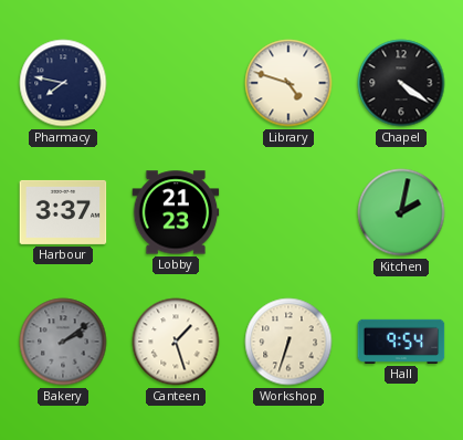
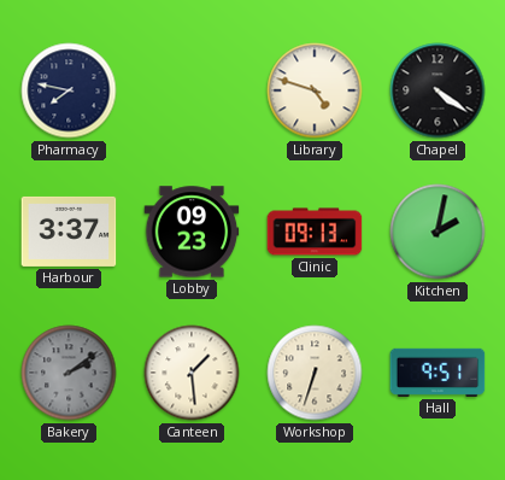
Lobby: 21:23 -> 09:23 (192, 232)
Clinic: none -> 09:13 (315, 232)
Canteen: 1:27 -> 1:29 (192, 373)
Hall: 9:54 -> 9:51 (438, 373)
